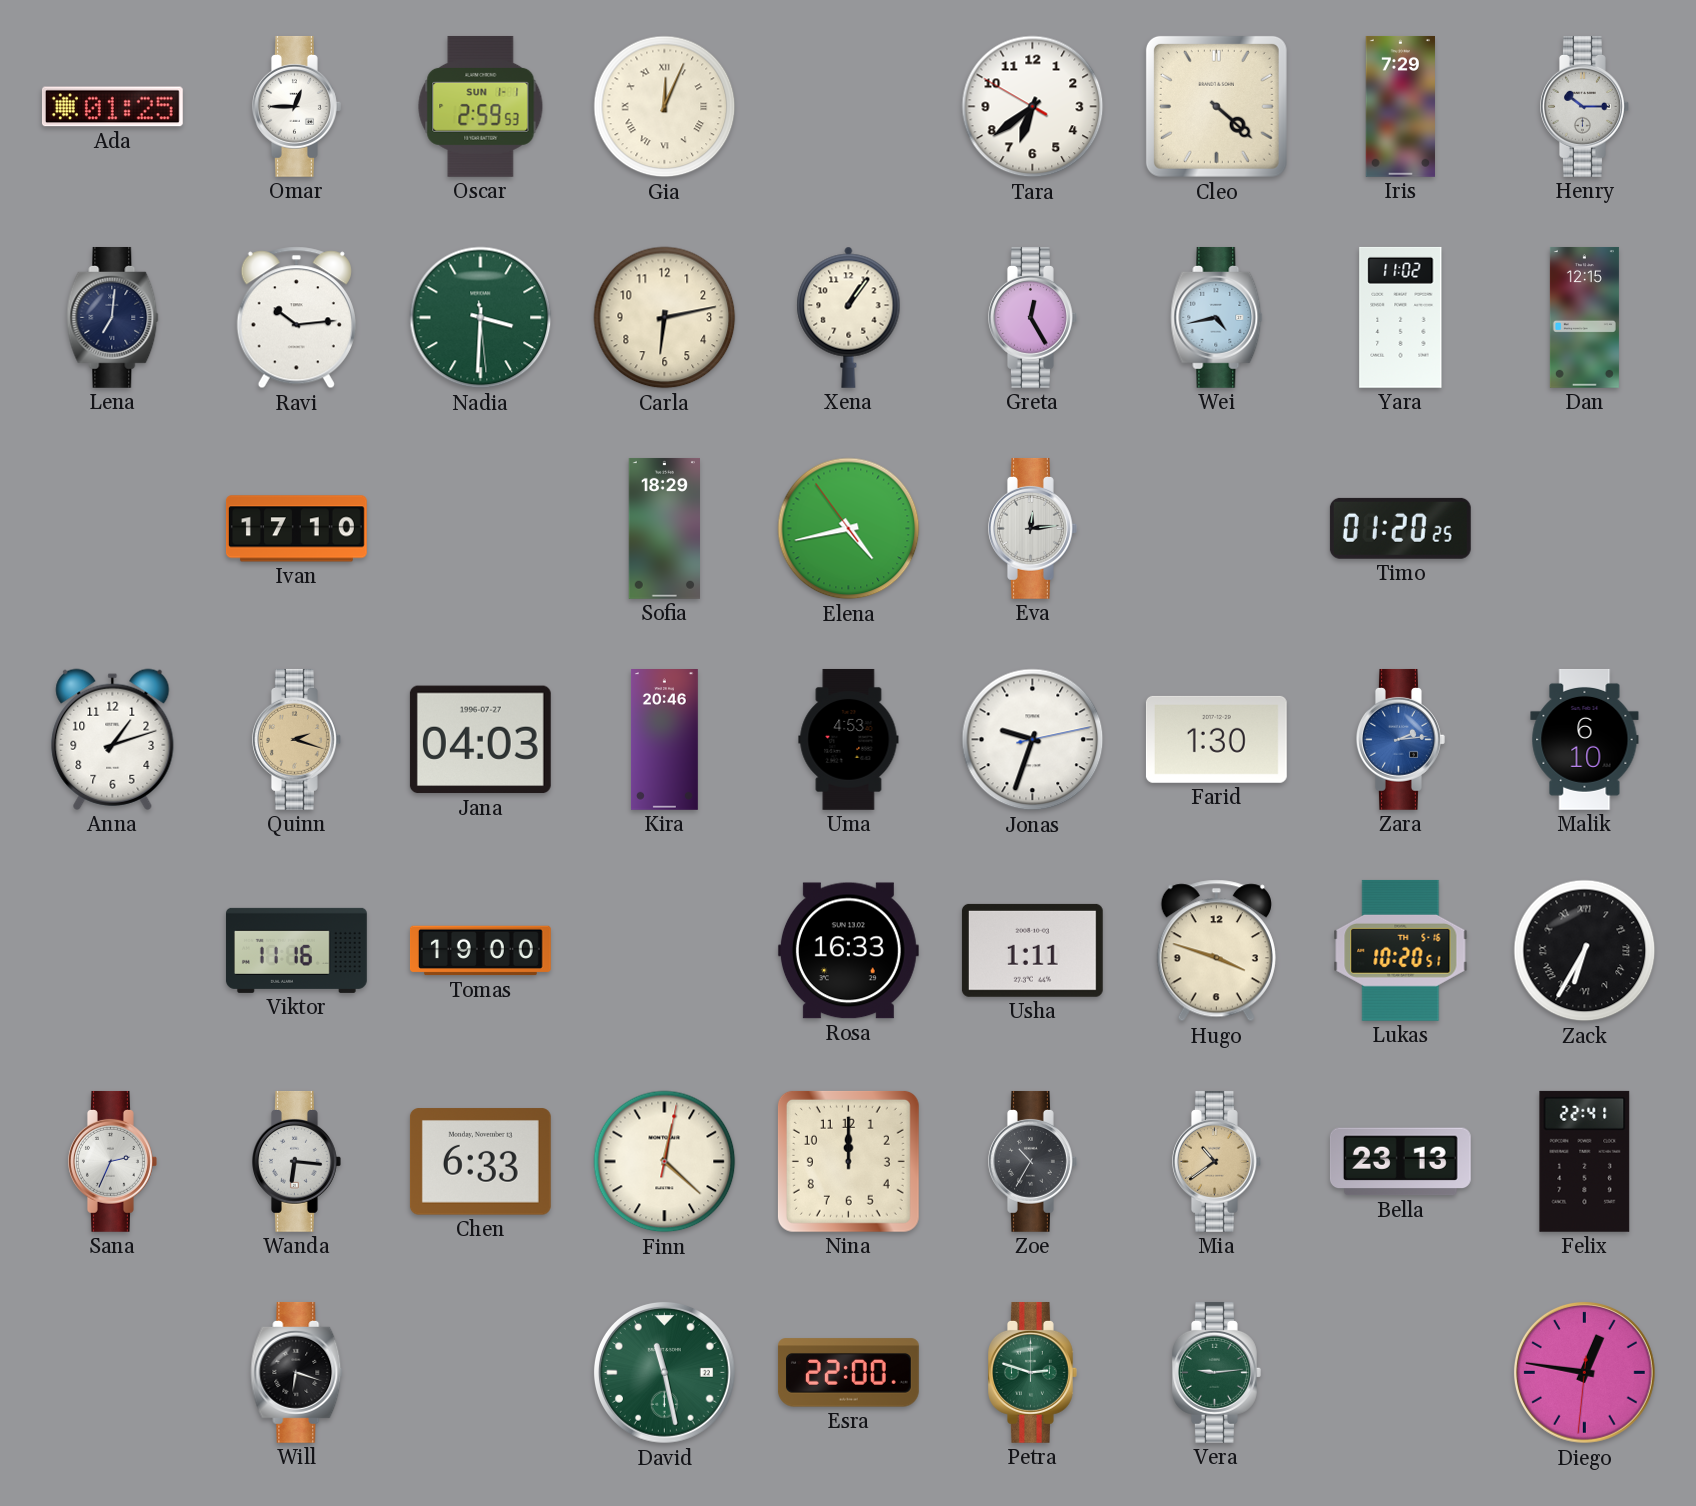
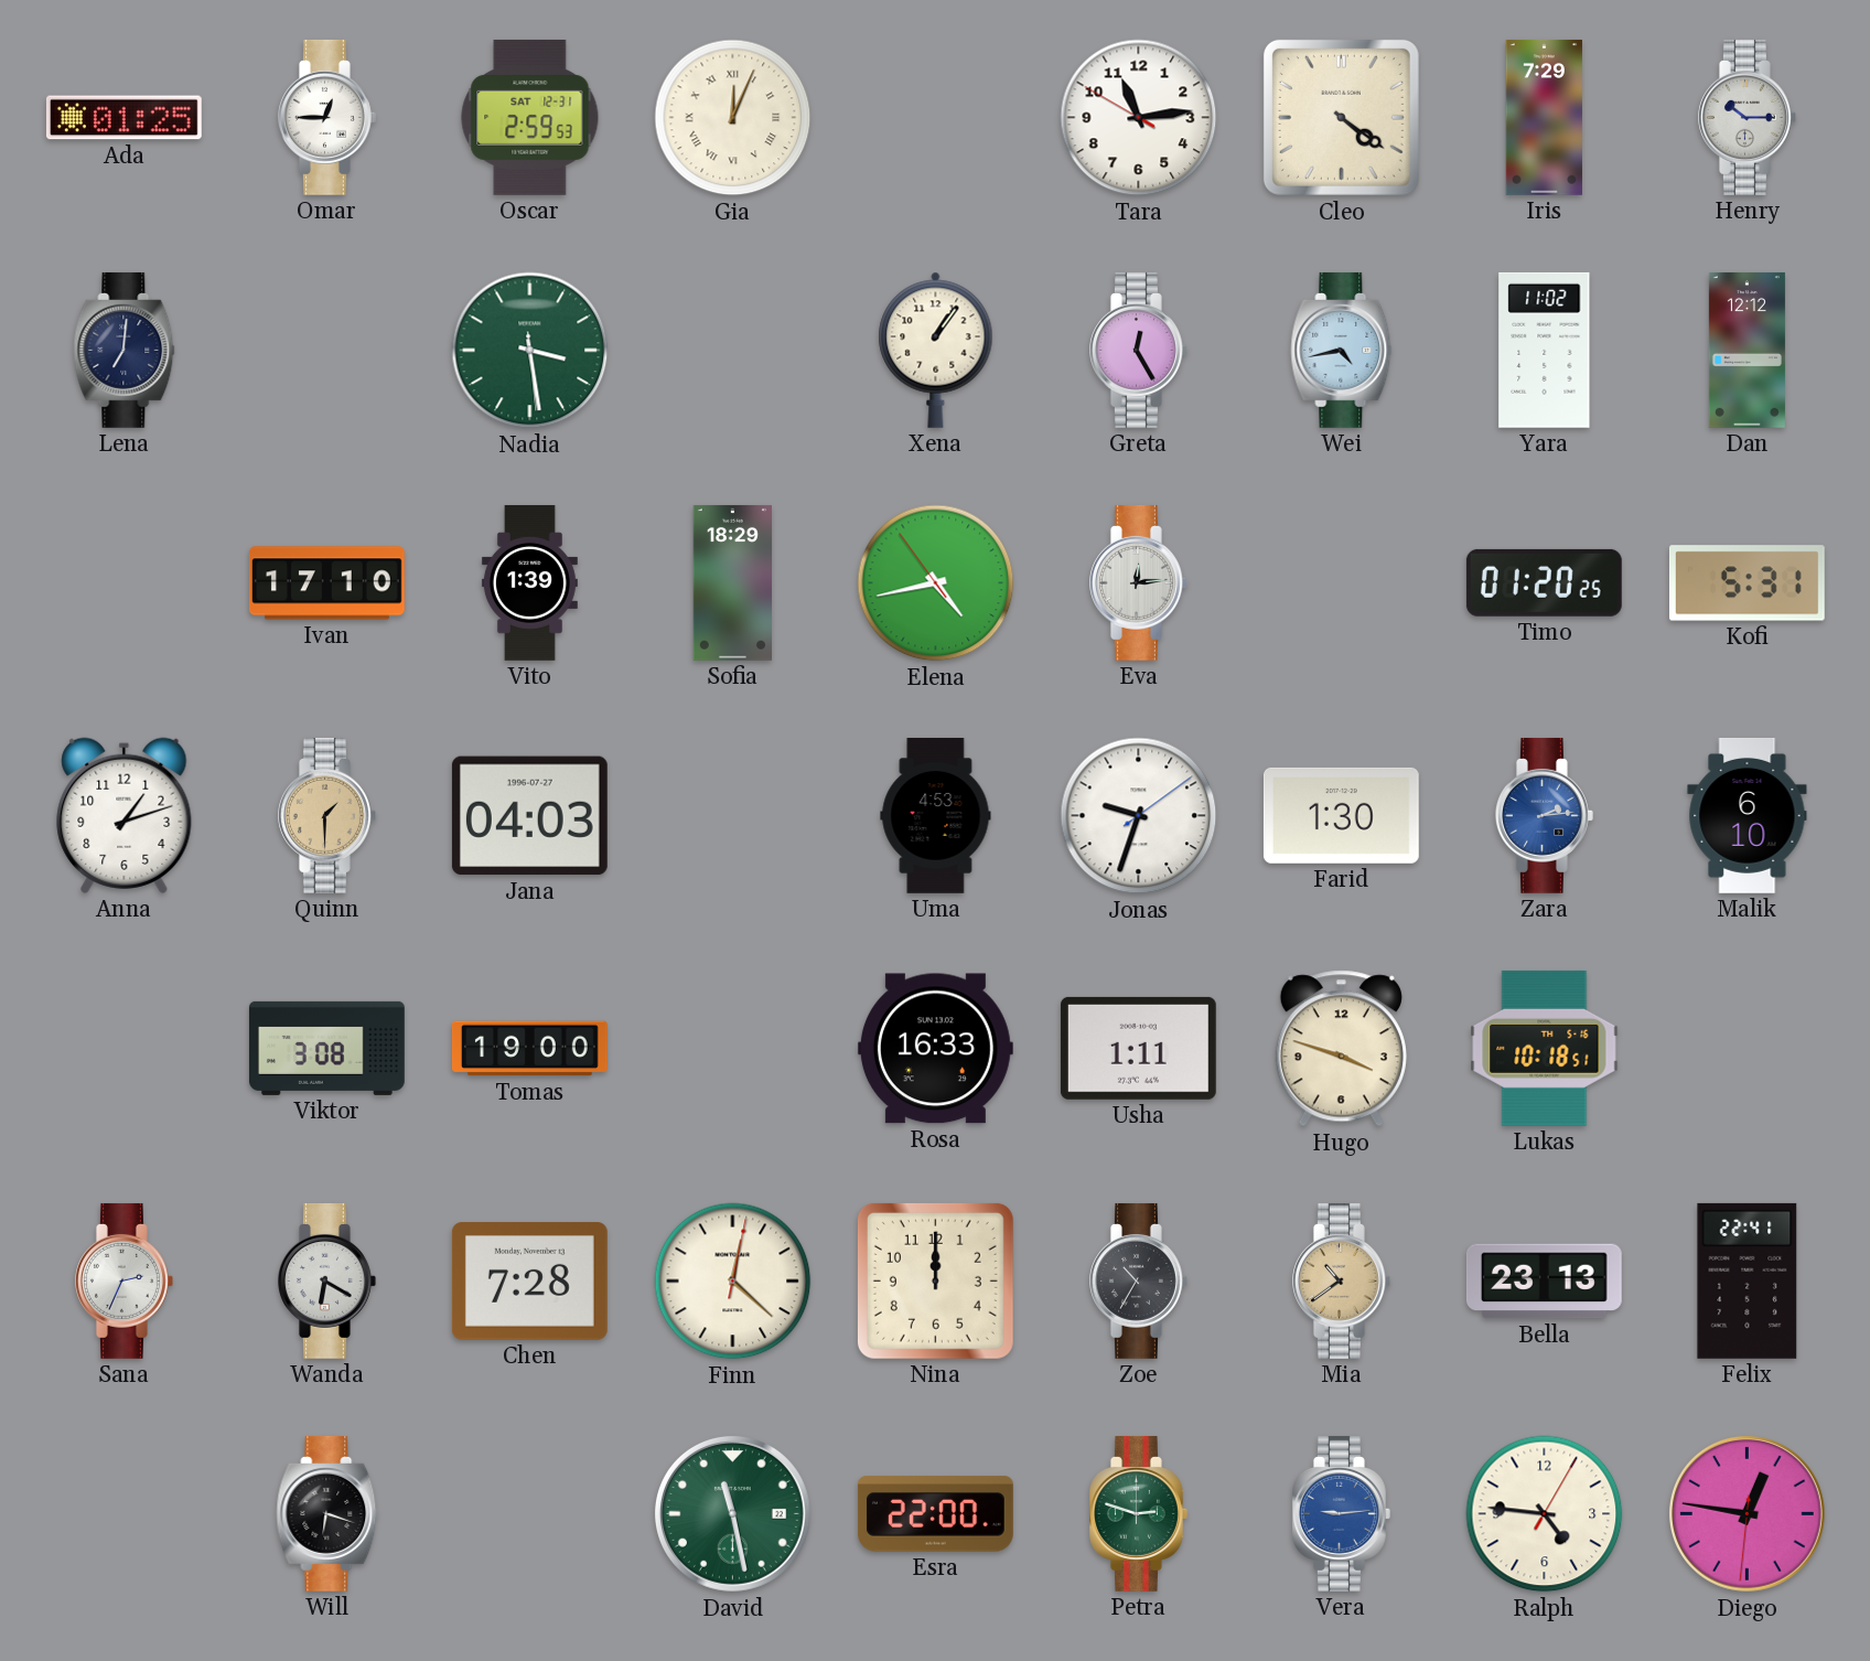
Oscar date: SUN 1-1 -> SAT 12-31 (530, 117)
Tara: 6:38 -> 11:13 (1139, 118)
Cleo: 4:22 -> 4:21 (1341, 117)
Ravi: 10:14 -> none (296, 318)
Nadia: 3:30 -> 3:28 (530, 351)
Carla: 6:13 -> none (665, 318)
Dan: 12:15 -> 12:12 (1747, 351)
Vito: none -> 1:39 (529, 583)
Kofi: none -> 5:31 (1747, 583)
Quinn: 2:18 -> 1:30 (327, 815)
Kira: 20:46 -> none (664, 740)
Jonas: 9:33:13 -> 9:33:09 (1139, 816)
Viktor: 11:16 -> 3:08 (326, 1048)
Lukas: 10:20 -> 10:18 (1545, 1048)
Zack: 6:35 -> none (1585, 951)
Wanda: 6:16 -> 6:20 (327, 1280)
Chen: 6:33 -> 7:28 (529, 1282)
Vera dial: green -> blue (1342, 1513)
Ralph: none -> 4:46 (1545, 1514)
